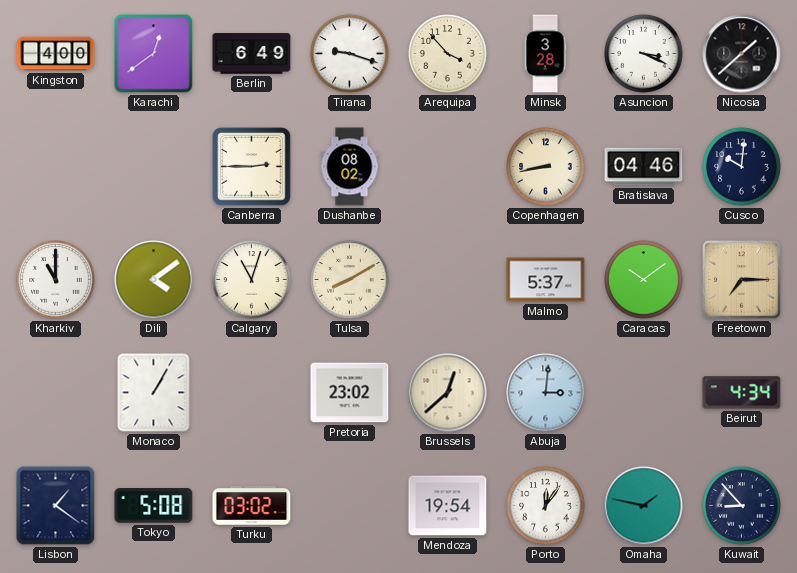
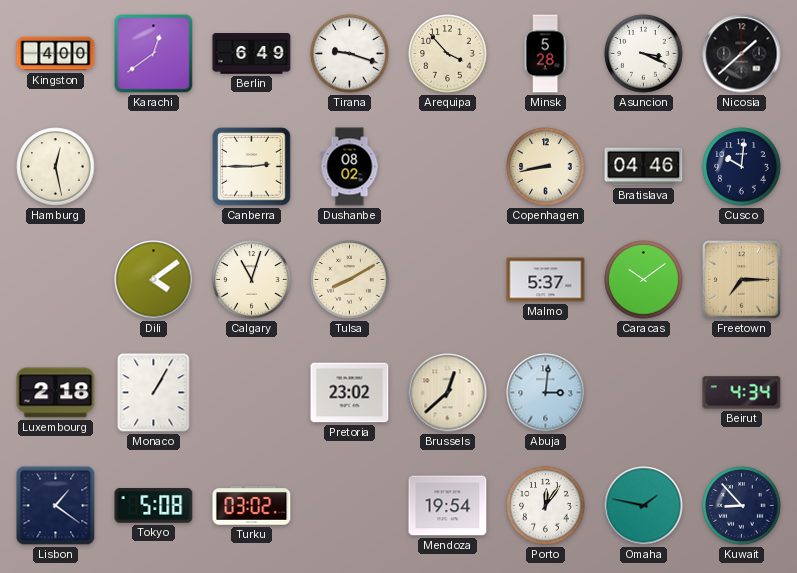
Minsk: 3:28 -> 5:28 (545, 54)
Hamburg: none -> 12:28 (56, 167)
Kharkiv: 11:00 -> none (56, 280)
Luxembourg: none -> 2:18 (56, 393)
